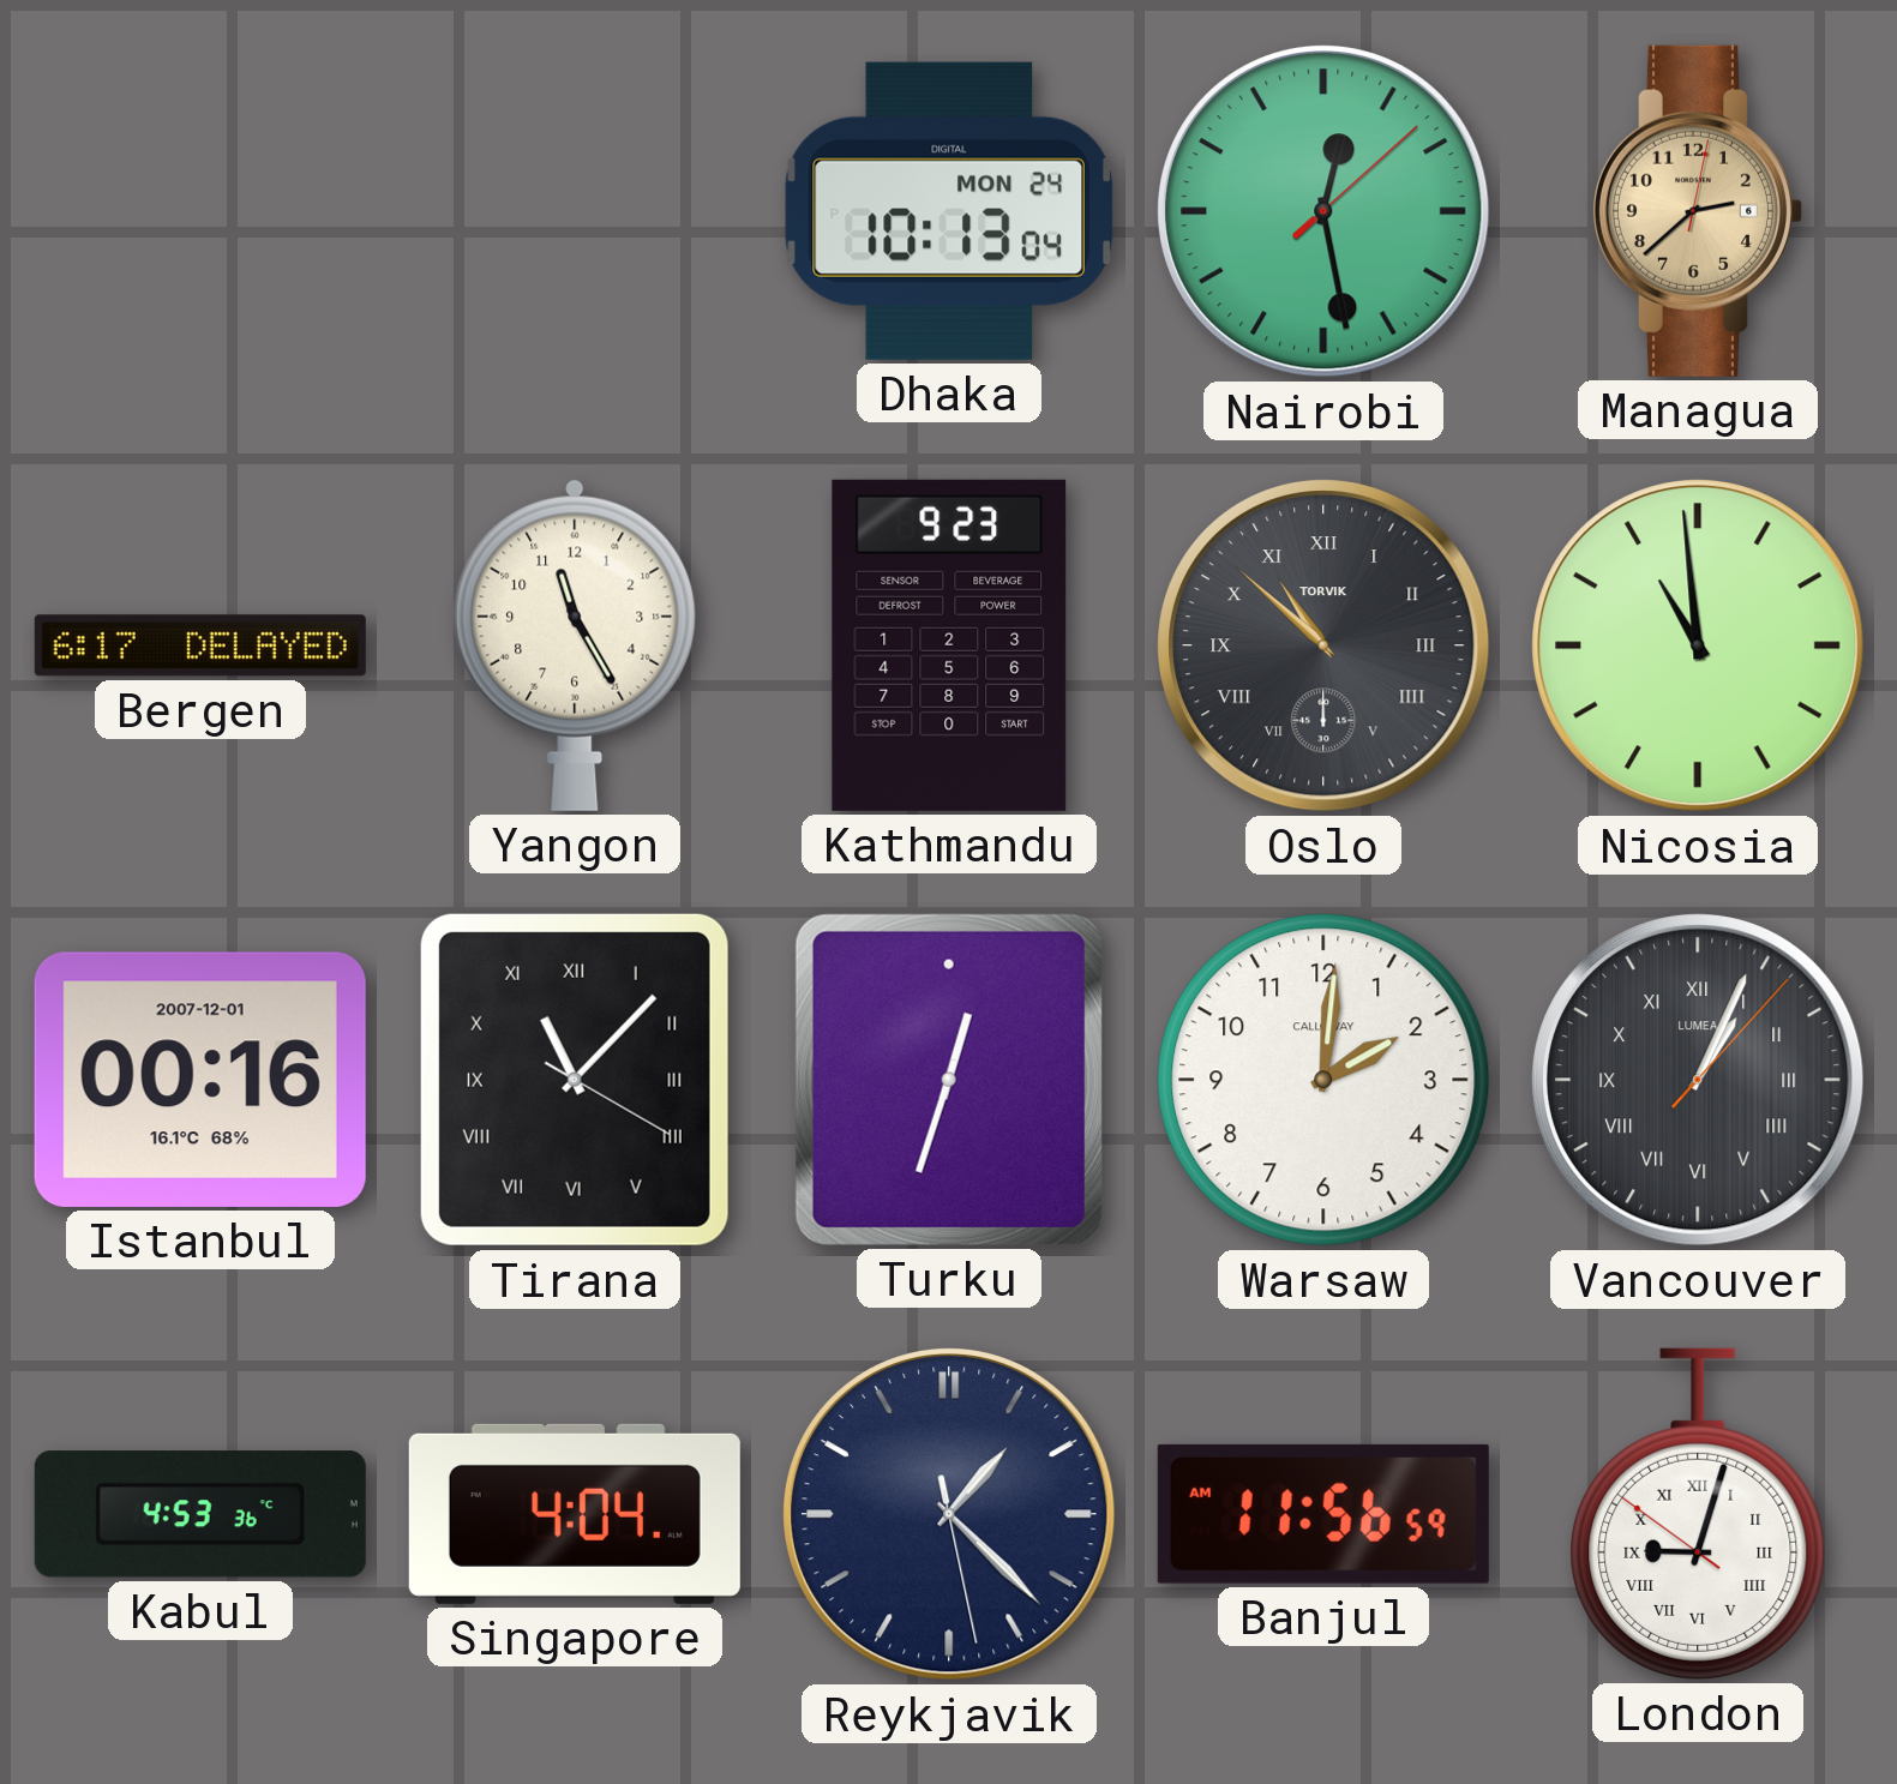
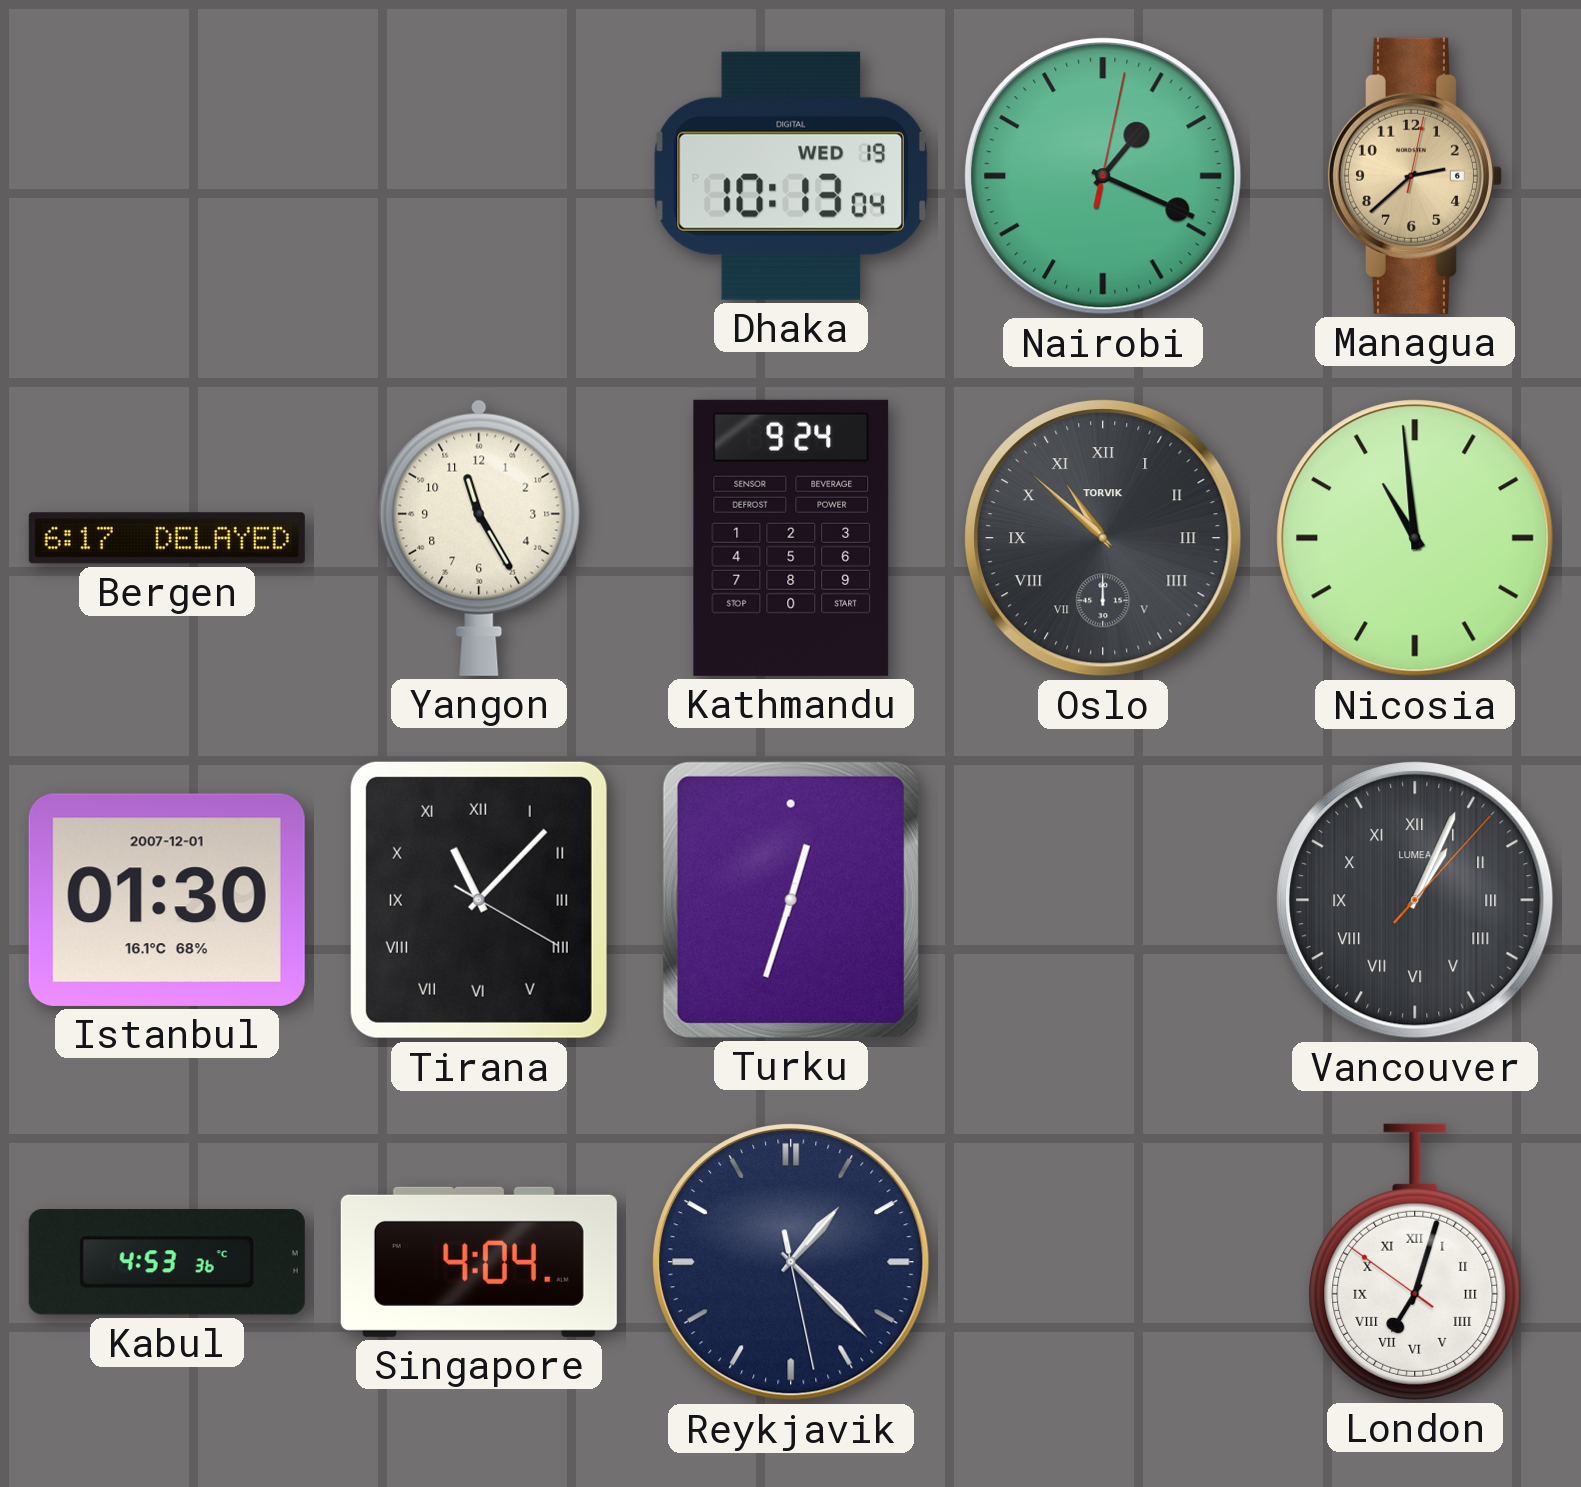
Dhaka date: MON 24 -> WED 19 (791, 176)
Nairobi: 12:28 -> 1:19 (1104, 177)
Kathmandu: 9:23 -> 9:24 (791, 538)
Istanbul: 00:16 -> 01:30 (167, 900)
Warsaw: 2:01 -> none (1323, 1080)
Banjul: 11:56 -> none (1323, 1514)
London: 9:02 -> 7:02 (1415, 1262)
